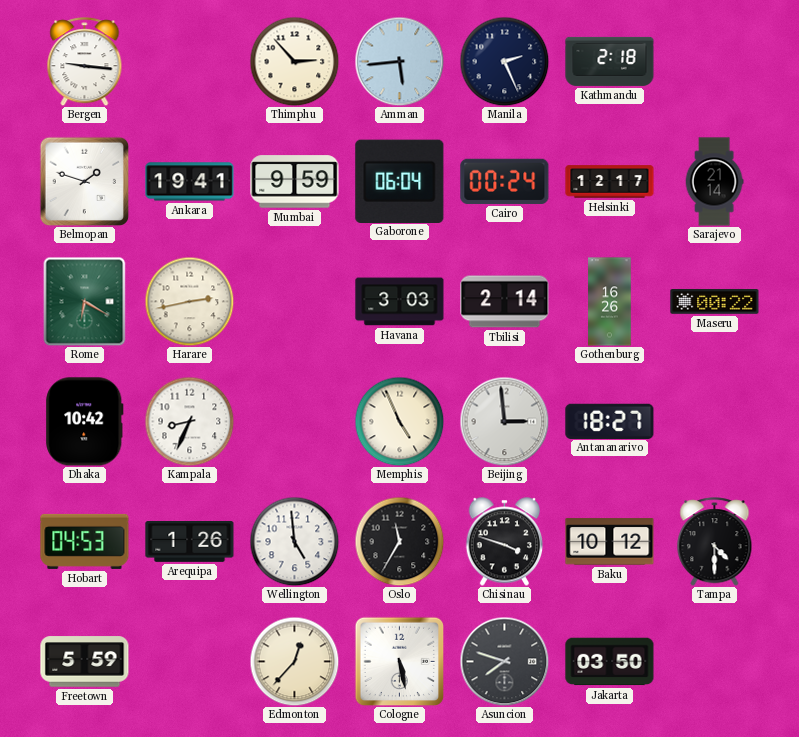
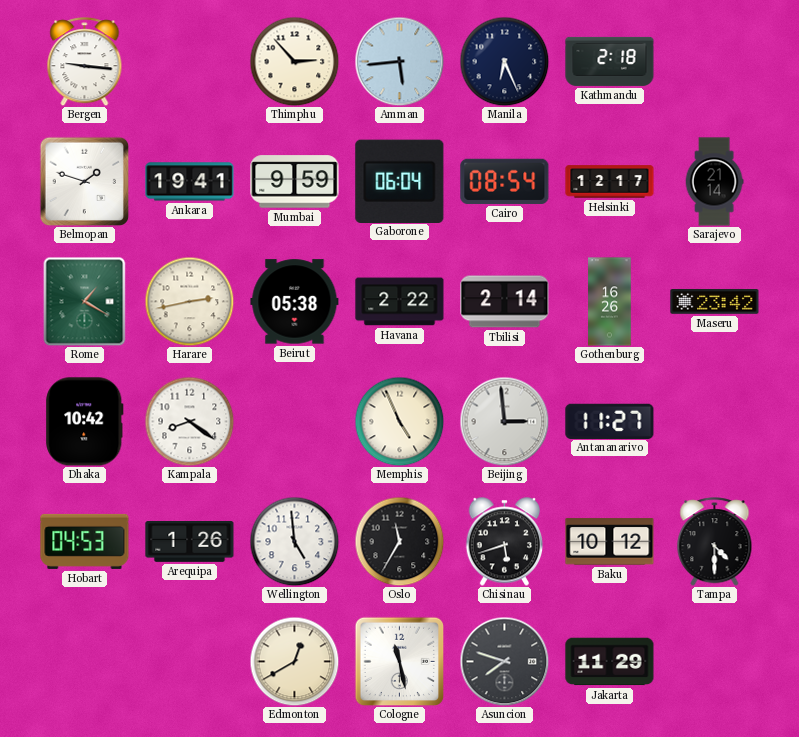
Manila: 2:26 -> 6:26 (504, 61)
Cairo: 00:24 -> 08:54 (505, 181)
Rome: 6:20 -> 1:20 (85, 301)
Beirut: none -> 05:38 (295, 302)
Havana: 3:03 -> 2:22 (400, 302)
Maseru: 00:22 -> 23:42 (715, 302)
Kampala: 8:34 -> 8:21 (189, 421)
Antananarivo: 18:27 -> 11:27 (610, 421)
Chisinau: 3:48 -> 5:42 (505, 542)
Freetown: 5:59 -> none (85, 662)
Edmonton: 12:37 -> 12:40 (294, 661)
Cologne: 5:28 -> 11:28 (399, 661)
Jakarta: 03:50 -> 11:29 (610, 662)
